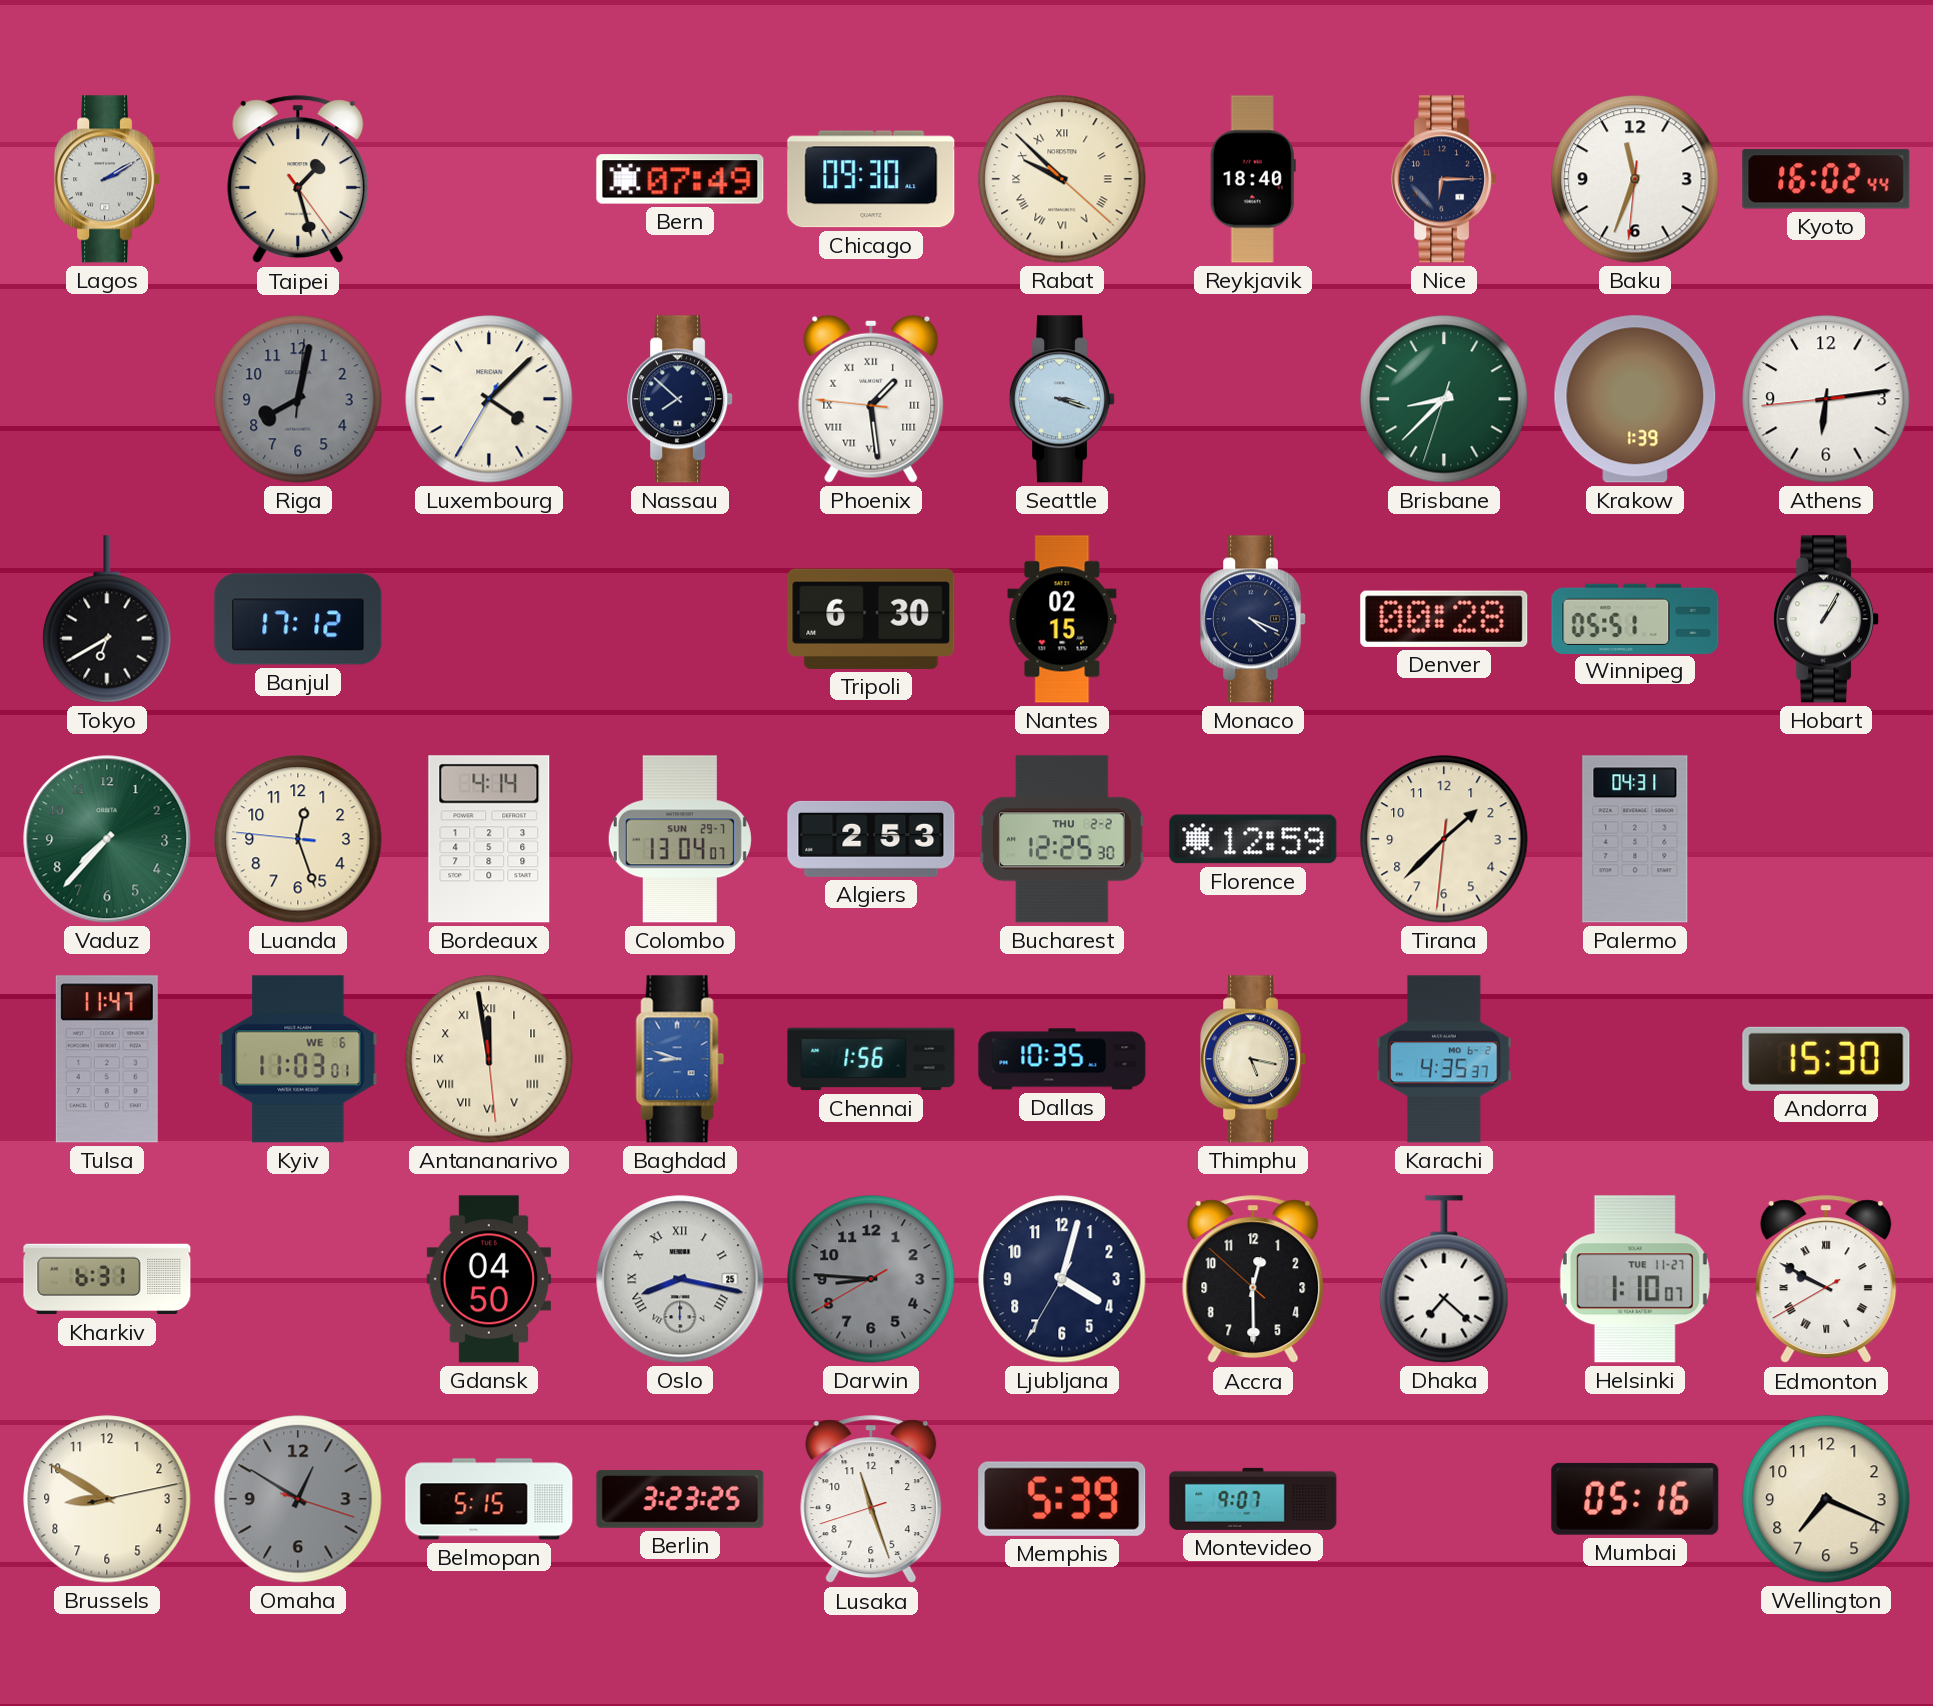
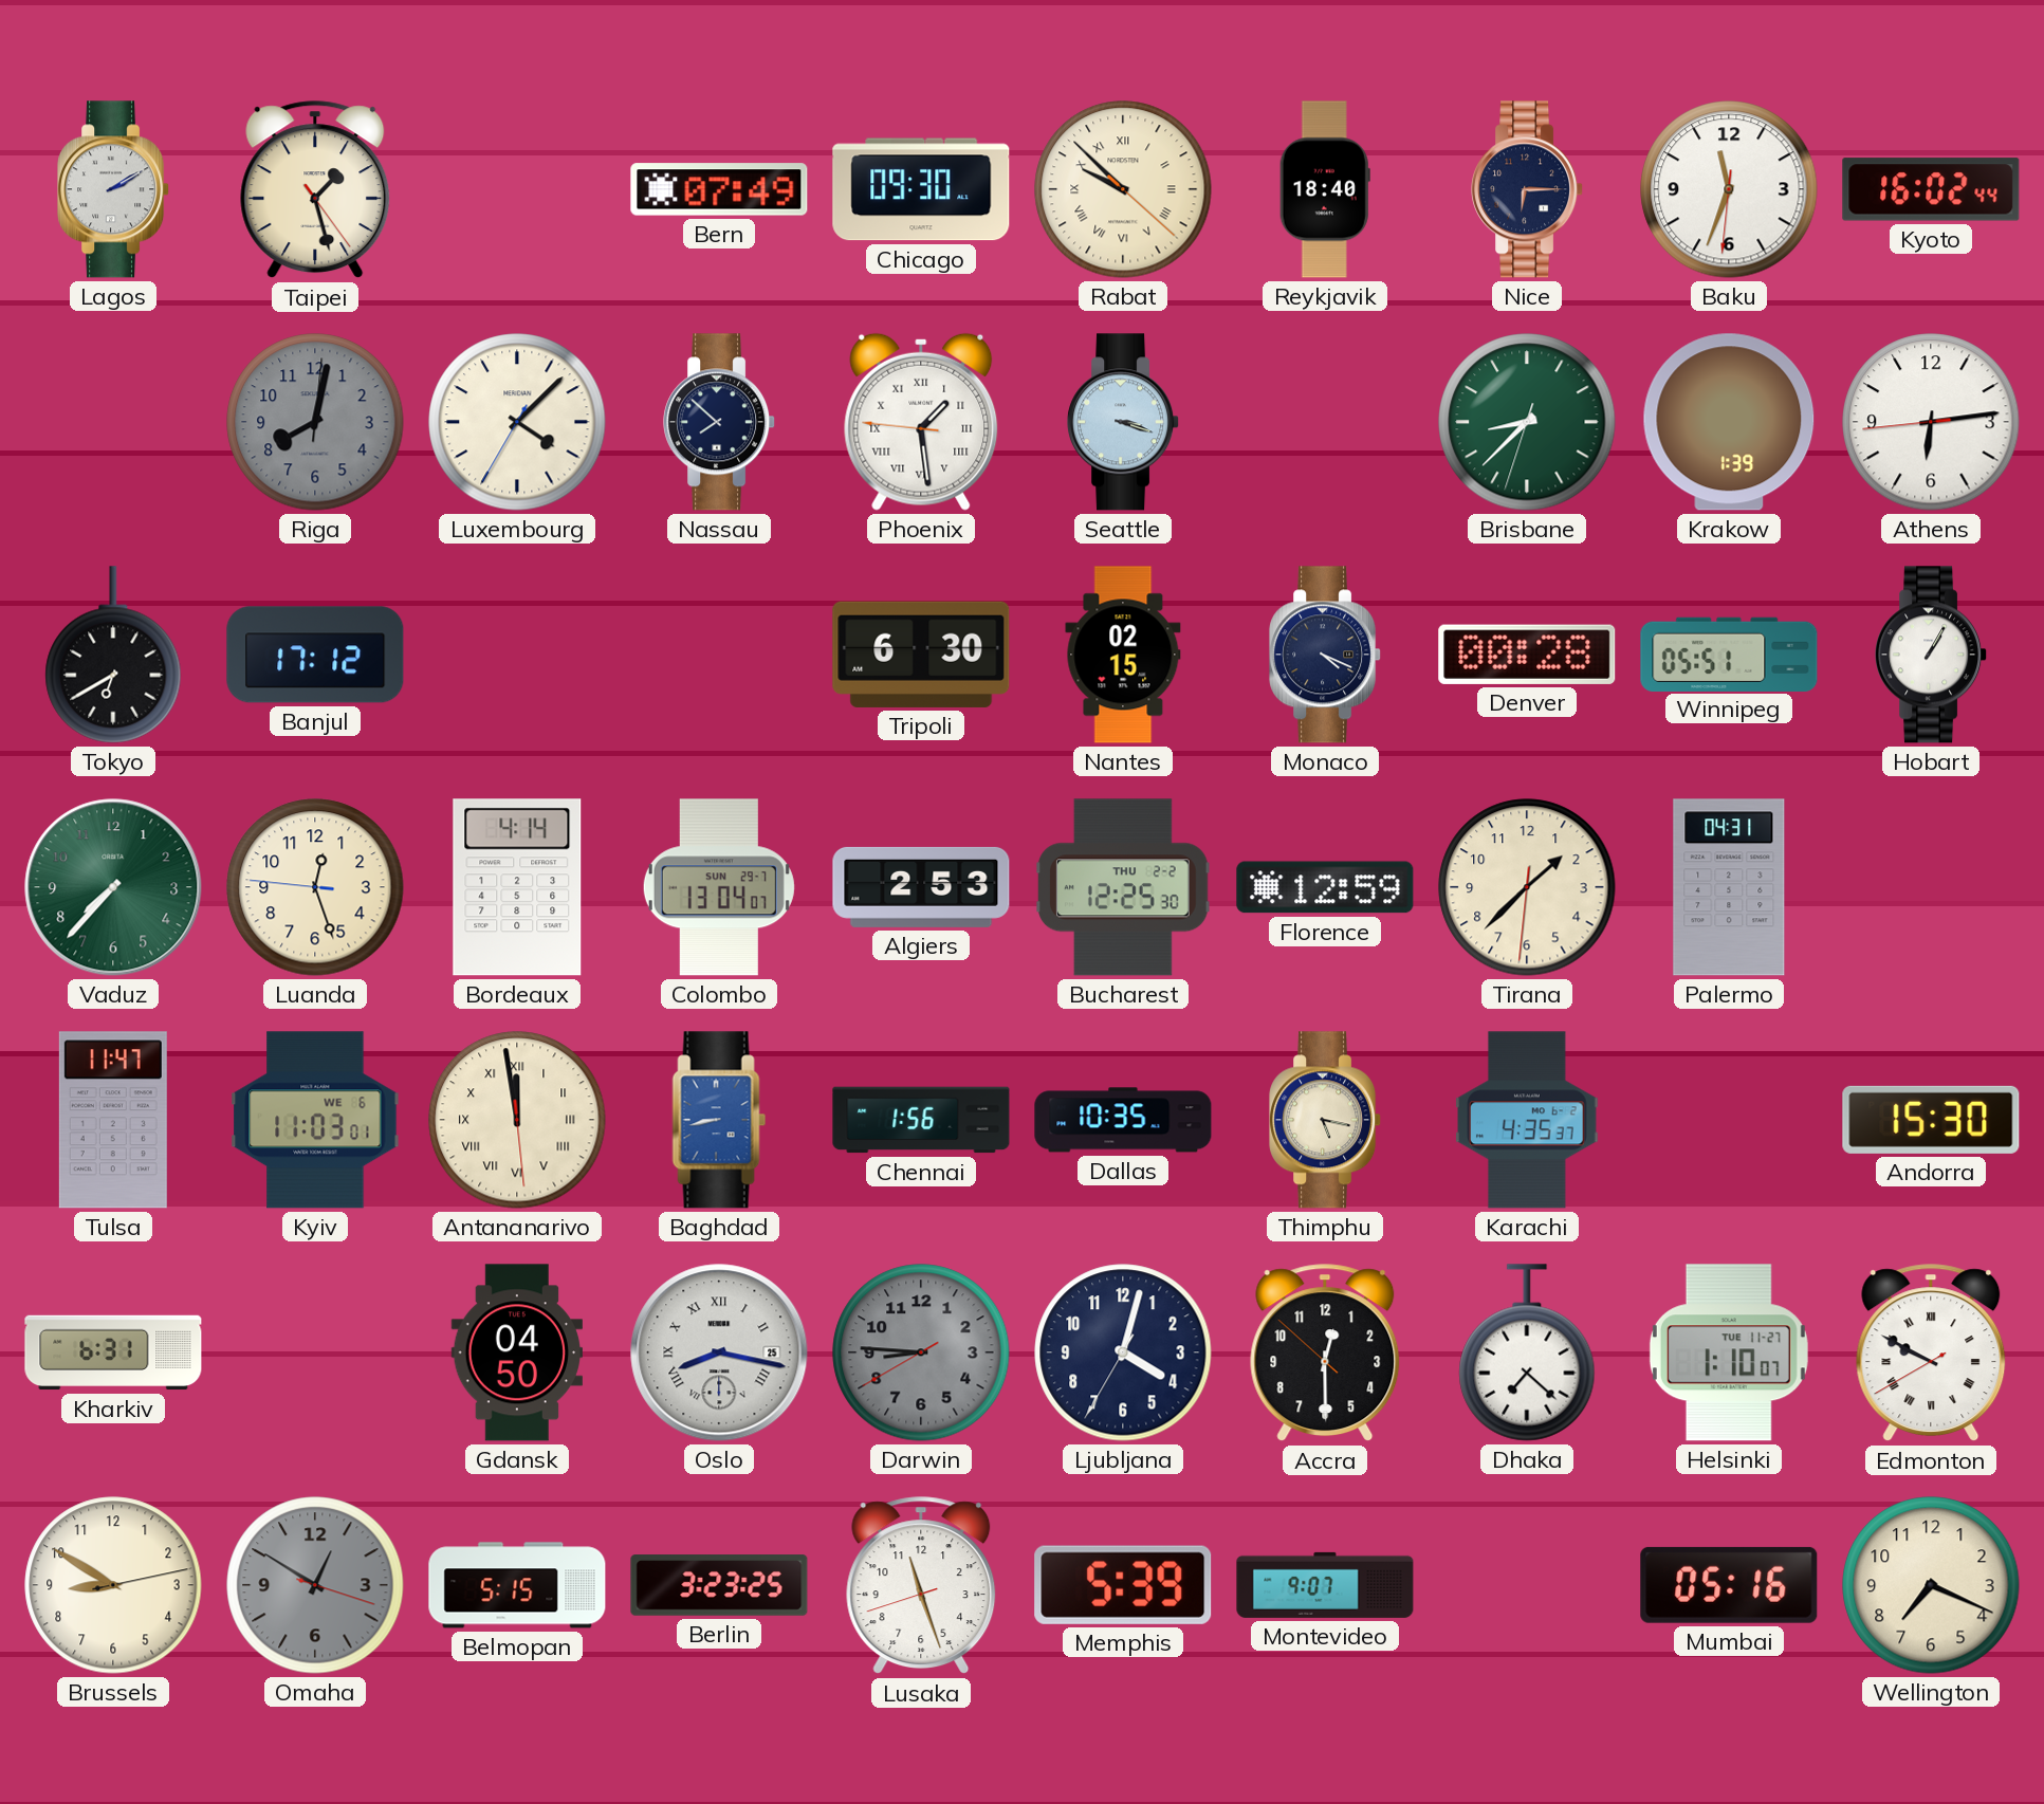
Baghdad: 8:48 -> 8:43 (719, 1120)
